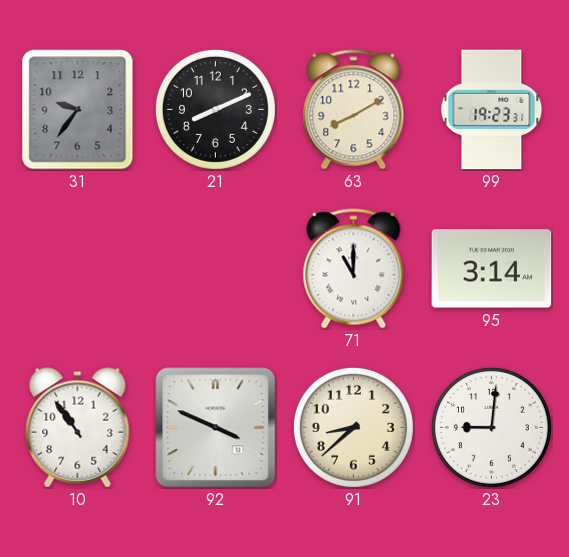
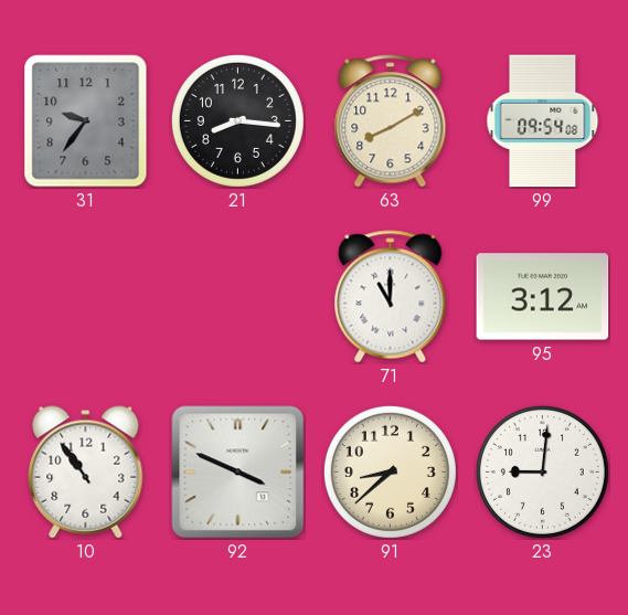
21: 8:11 -> 8:16 (237, 120)
99: 19:23 -> 09:54 (543, 121)
95: 3:14 -> 3:12 (543, 297)
